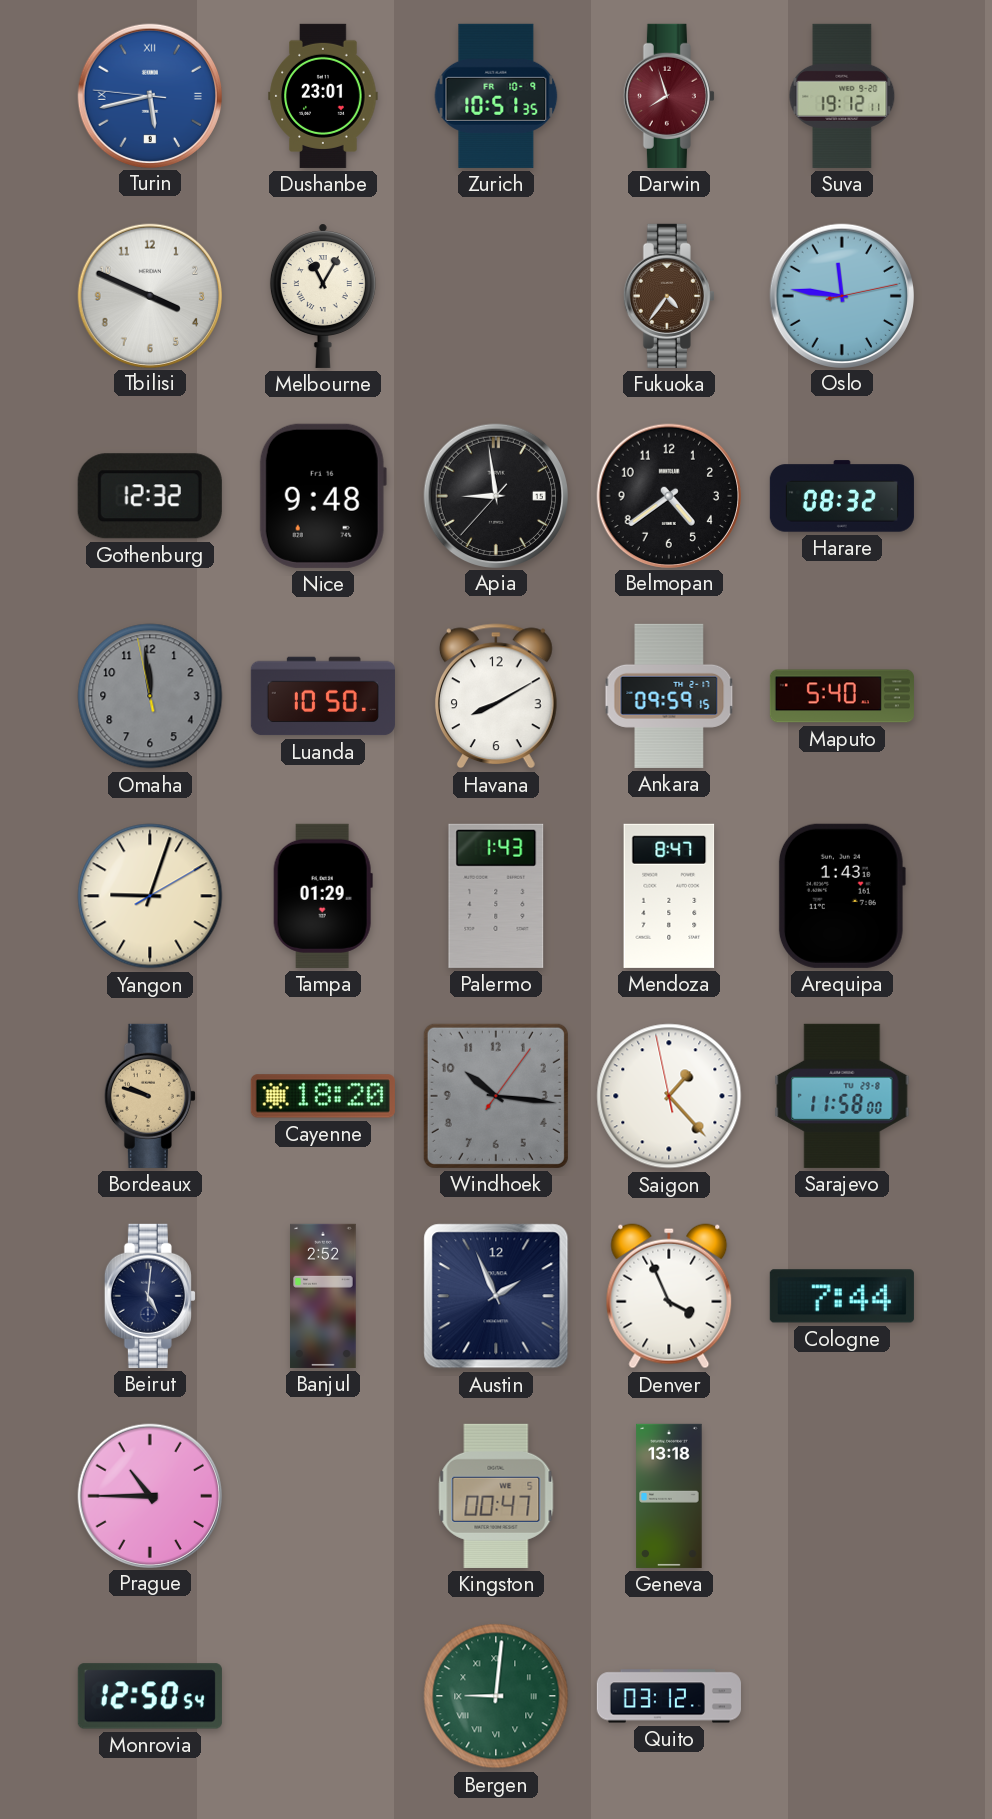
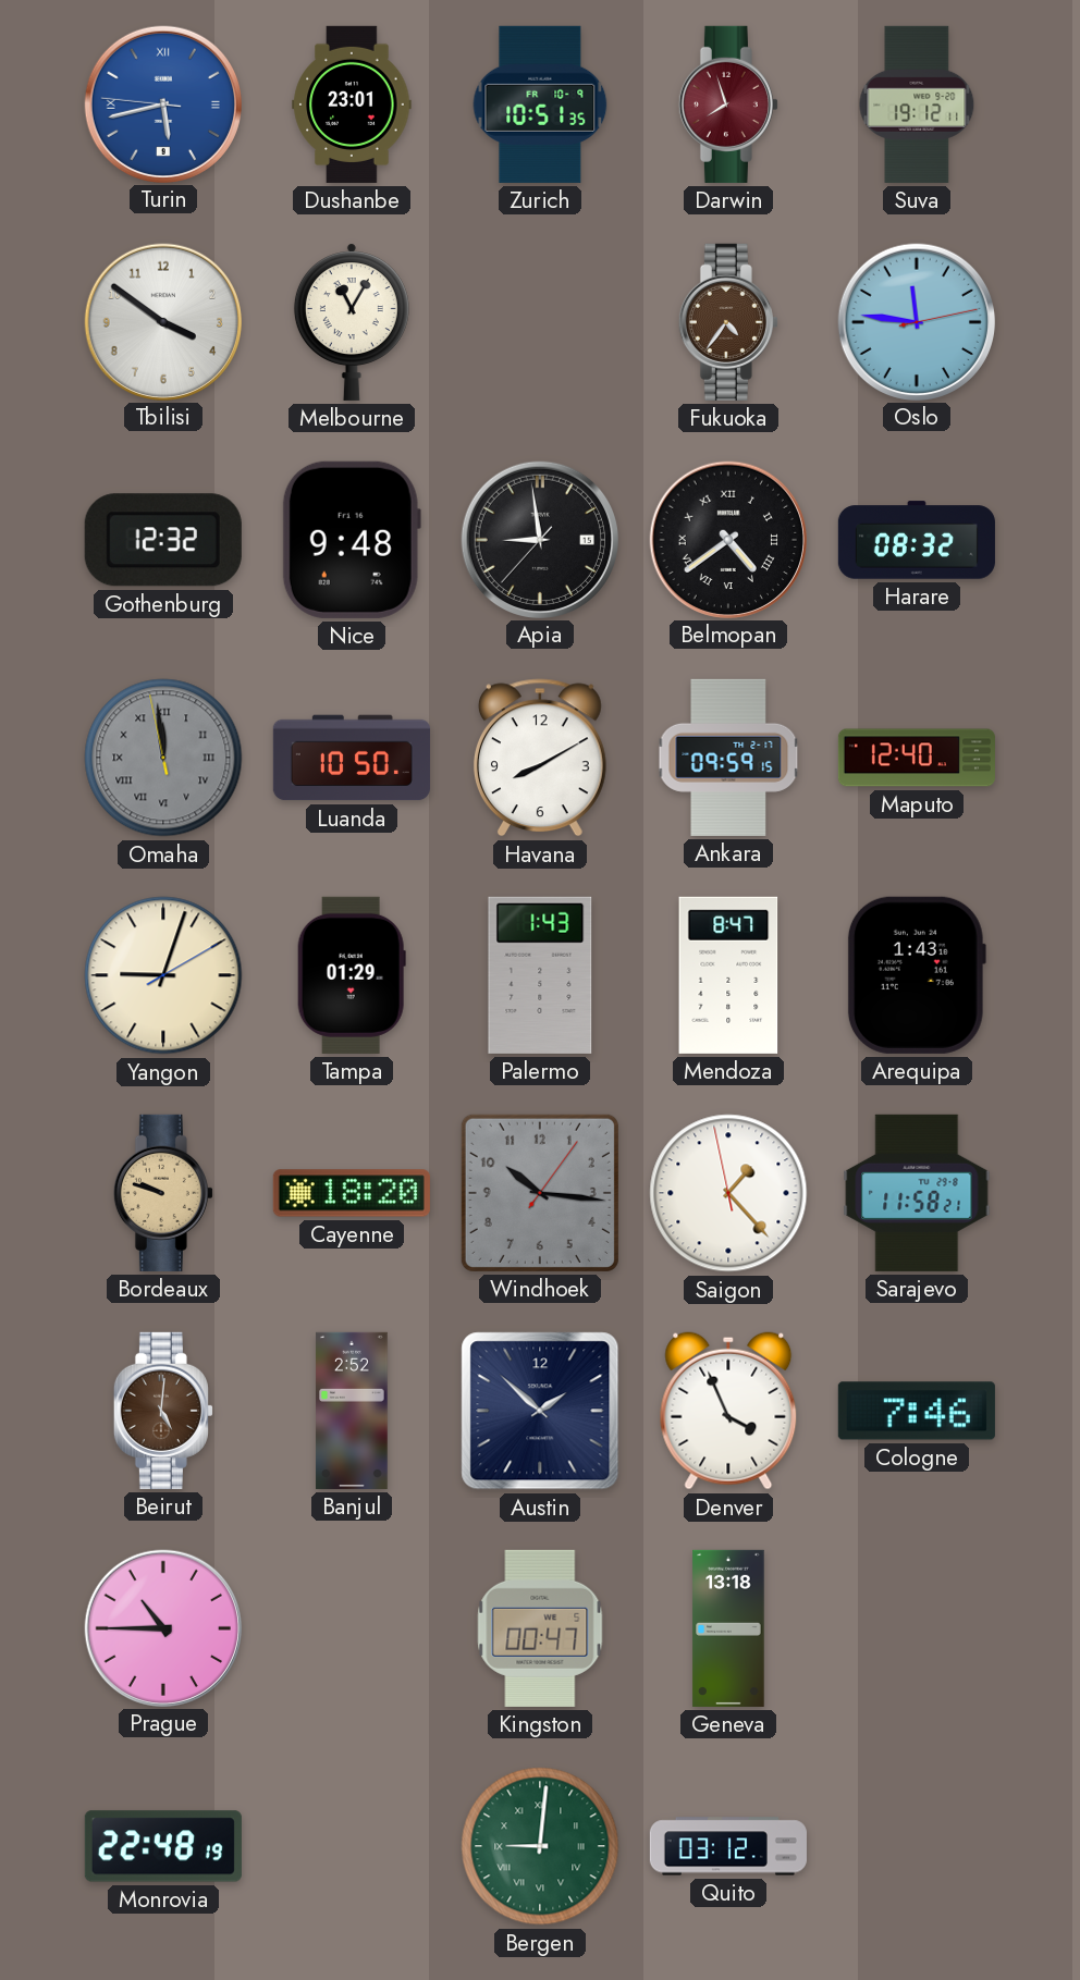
Tbilisi: 3:49 -> 3:51 (162, 321)
Belmopan numerals: Arabic -> Roman (727, 539)
Omaha numerals: Arabic -> Roman (163, 758)
Maputo: 5:40 -> 12:40 (917, 758)
Sarajevo: 11:58:00 -> 11:58:21 (917, 1193)
Beirut dial: navy -> brown (163, 1411)
Austin: 1:56 -> 1:52 (540, 1411)
Cologne: 7:44 -> 7:46 (917, 1411)
Monrovia: 12:50 -> 22:48 (163, 1846)
